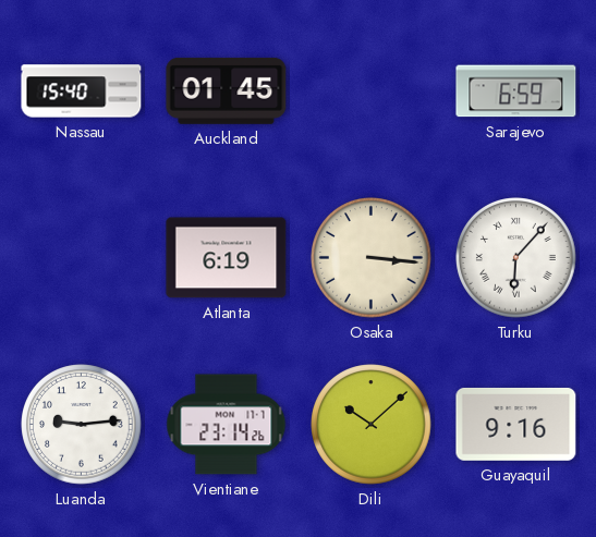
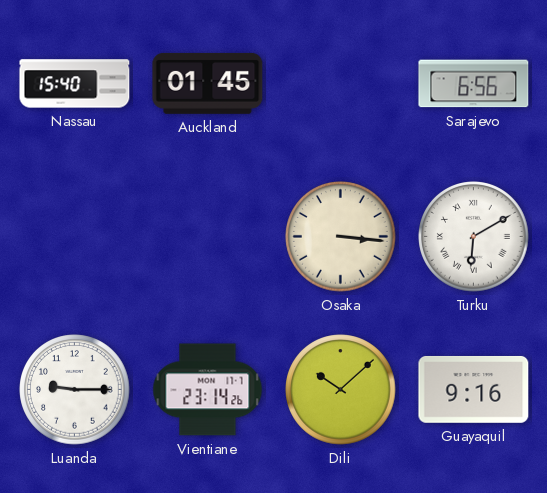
Sarajevo: 6:59 -> 6:56 (474, 84)
Atlanta: 6:19 -> none (227, 258)
Turku: 6:07 -> 6:10 (474, 237)
Luanda: 9:14 -> 9:15 (75, 390)
